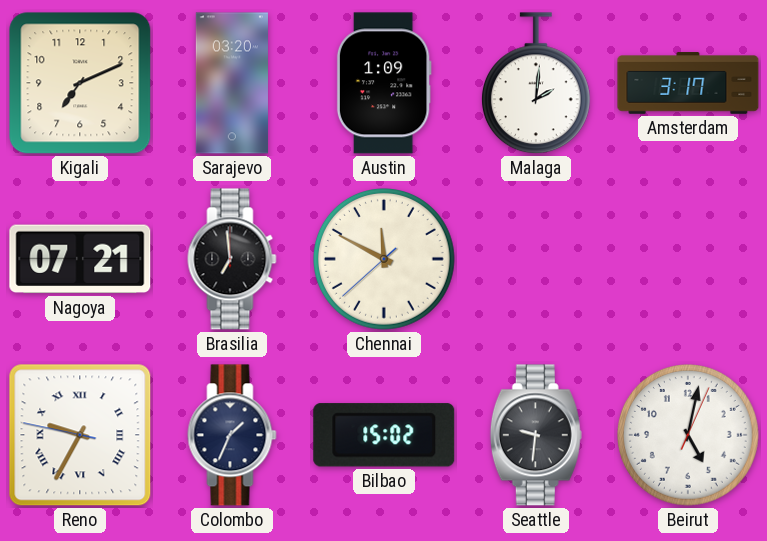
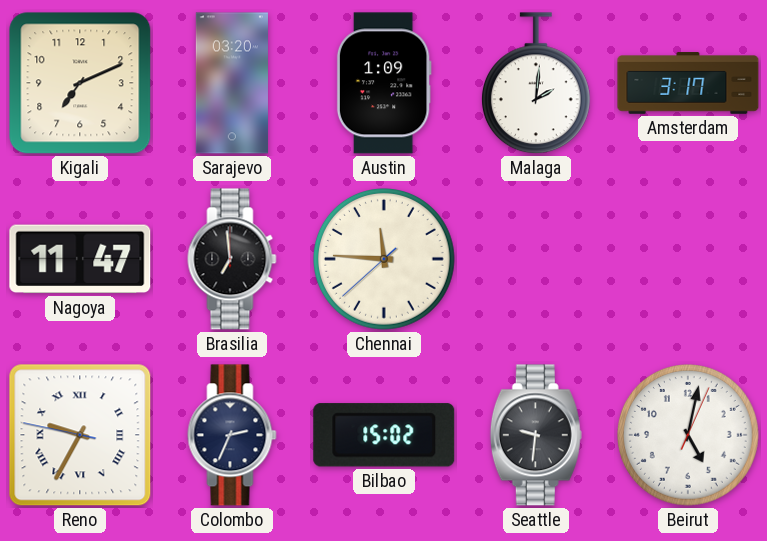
Nagoya: 07:21 -> 11:47 (80, 259)
Chennai: 11:49 -> 11:45 (385, 260)
Colombo: 1:34 -> 2:34 (232, 435)
